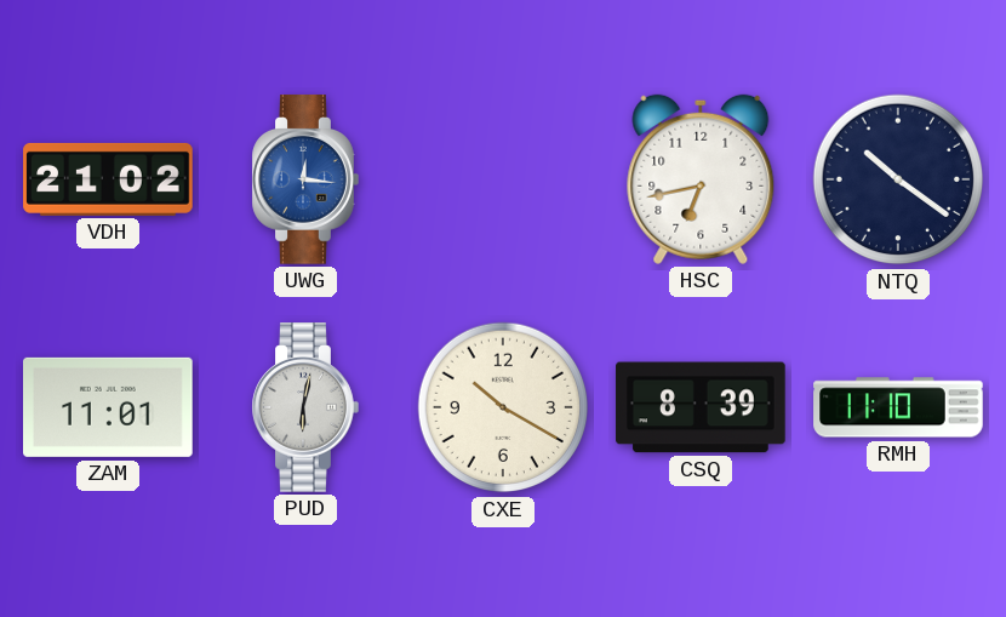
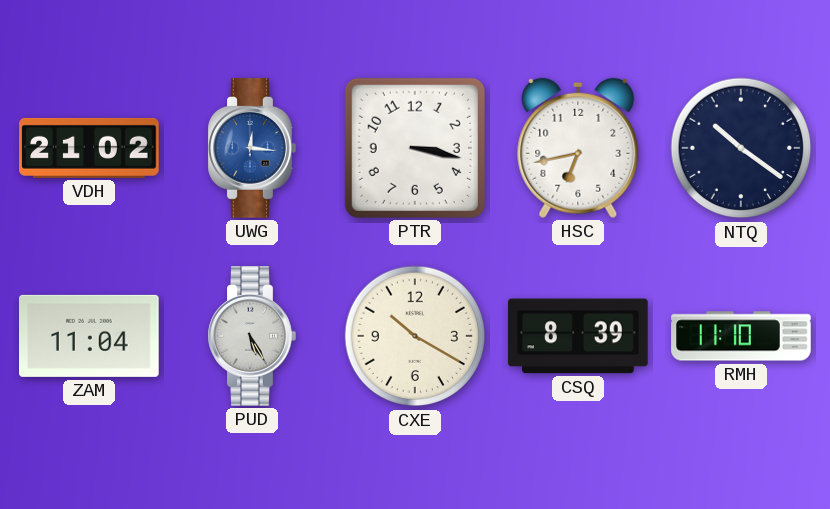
PTR: none -> 3:17 (415, 148)
ZAM: 11:01 -> 11:04 (90, 336)
PUD: 6:02 -> 5:25 (252, 336)
